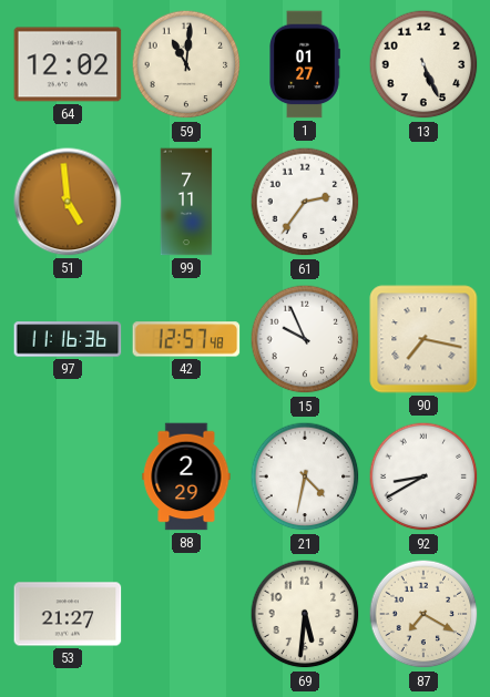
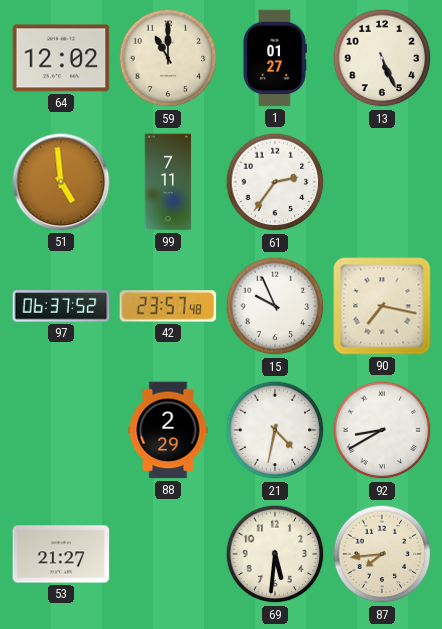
59: 11:01 -> 11:00 (168, 58)
97: 11:16 -> 06:37 (61, 306)
42: 12:57 -> 23:57 (168, 306)
87: 7:20 -> 7:44 (382, 554)
